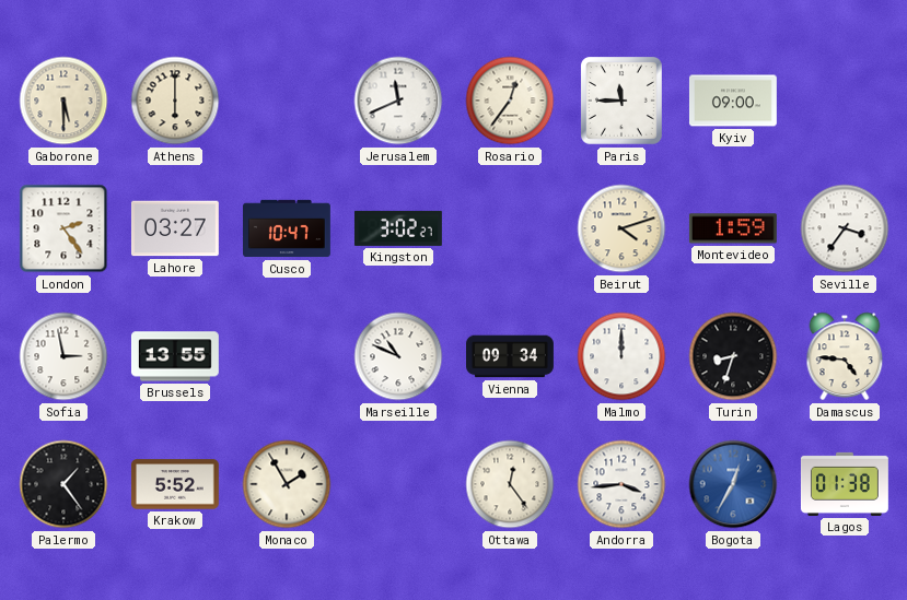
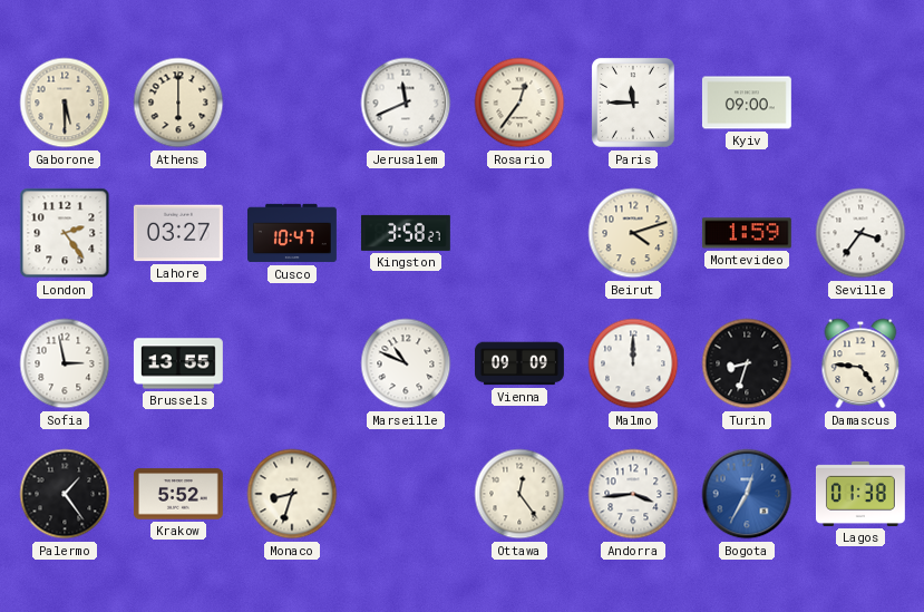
Kingston: 3:02 -> 3:58 (406, 233)
Vienna: 09:34 -> 09:09 (521, 363)
Monaco: 1:55 -> 8:33 (292, 494)
